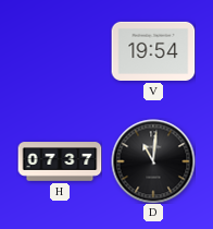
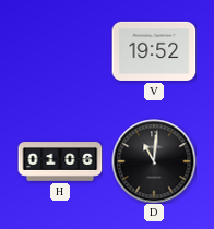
V: 19:54 -> 19:52 (154, 51)
H: 07:37 -> 01:06 (60, 161)
